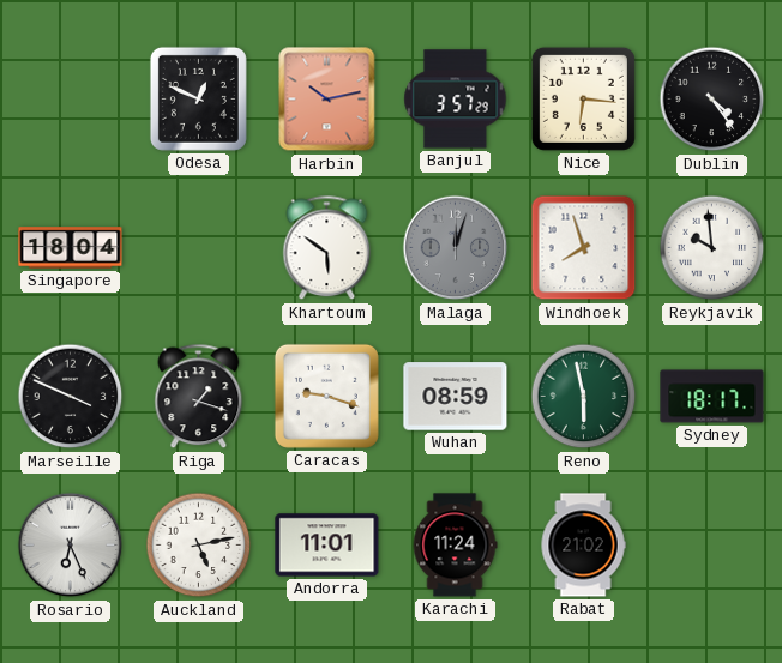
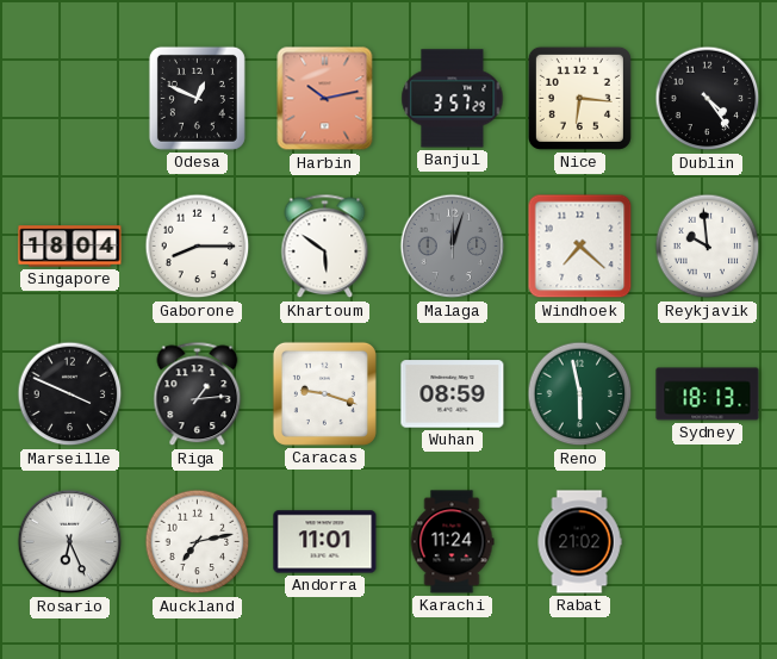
Gaborone: none -> 8:15 (198, 247)
Windhoek: 7:57 -> 7:22 (580, 247)
Riga: 1:18 -> 1:14 (198, 394)
Sydney: 18:17 -> 18:13 (708, 394)
Auckland: 5:13 -> 7:13 (198, 542)
